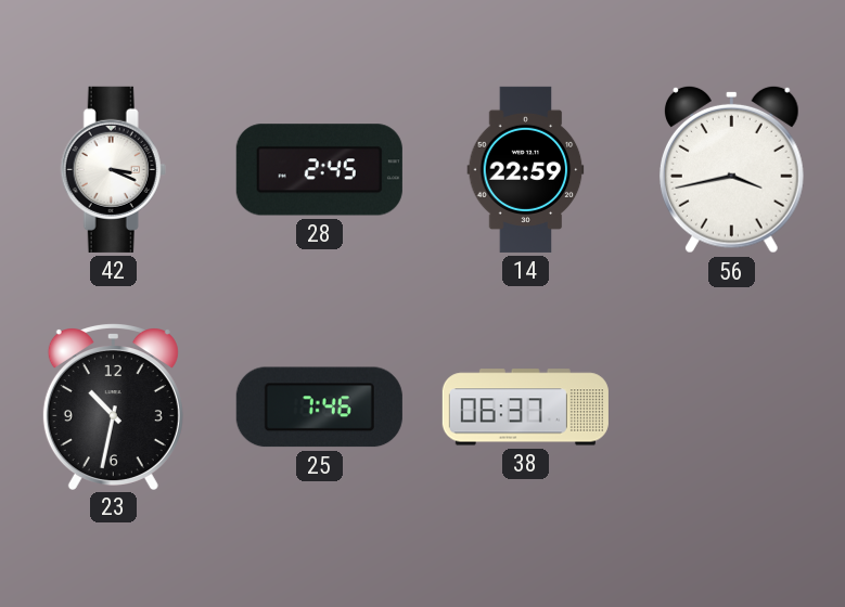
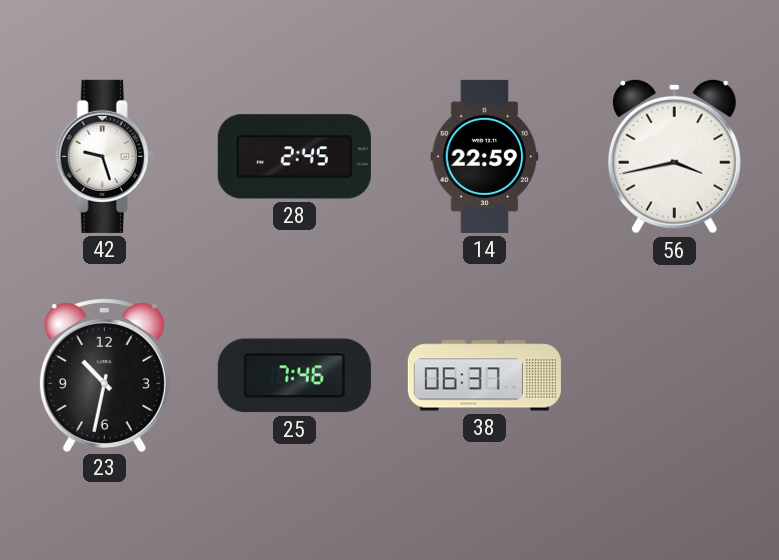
42: 3:19 -> 9:27 (104, 156)
